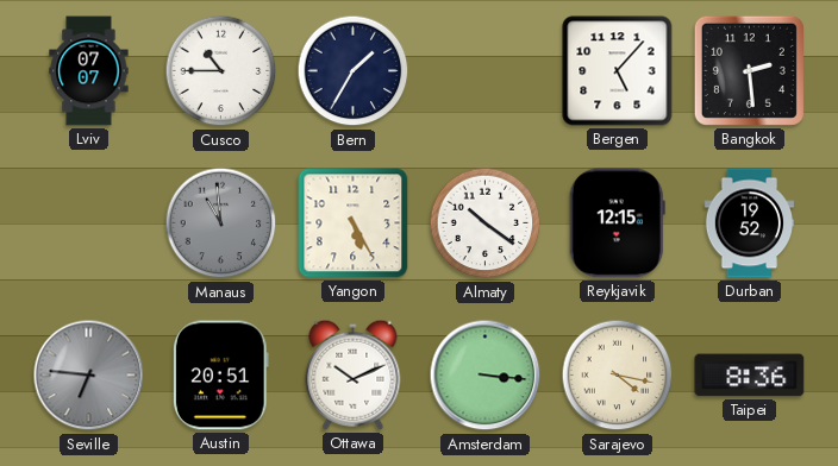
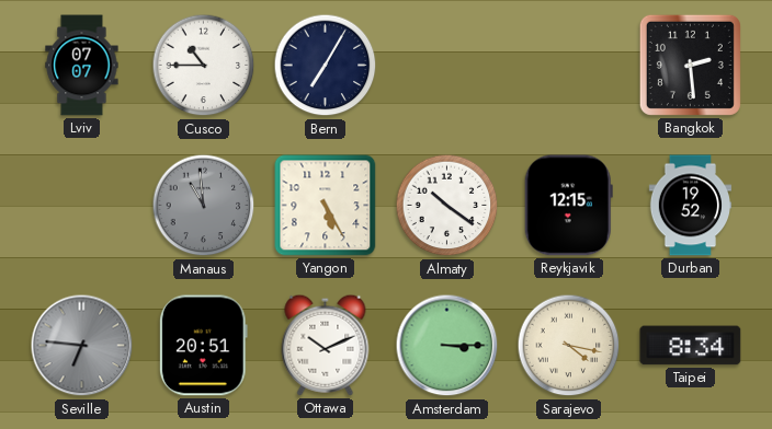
Bern: 1:35 -> 7:05 (326, 66)
Bergen: 5:07 -> none (618, 71)
Amsterdam: 3:16 -> 3:15 (447, 346)
Taipei: 8:36 -> 8:34 (691, 346)
